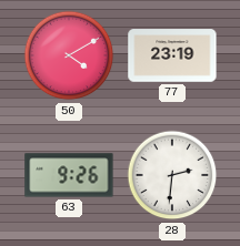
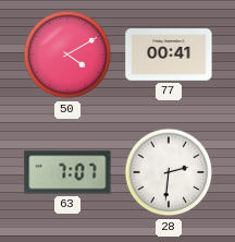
77: 23:19 -> 00:41 (169, 55)
63: 9:26 -> 7:07 (67, 172)
